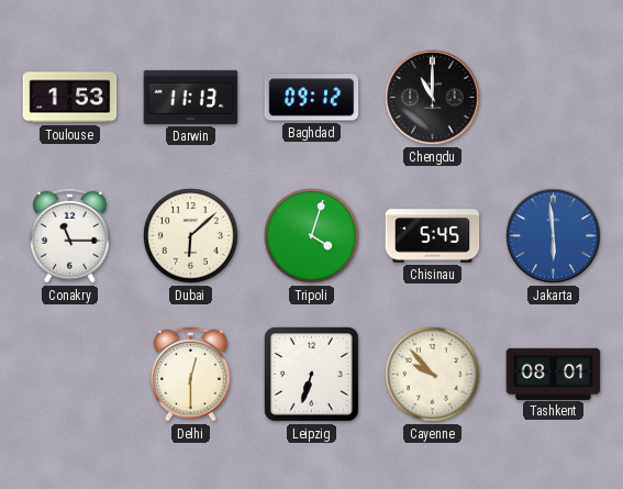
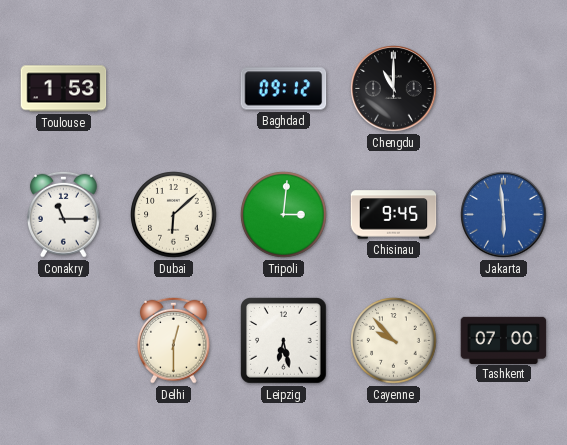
Darwin: 11:13 -> none (191, 97)
Tripoli: 4:03 -> 3:01 (284, 215)
Chisinau: 5:45 -> 9:45 (394, 215)
Leipzig: 6:33 -> 6:28 (284, 341)
Tashkent: 08:01 -> 07:00 (504, 340)
